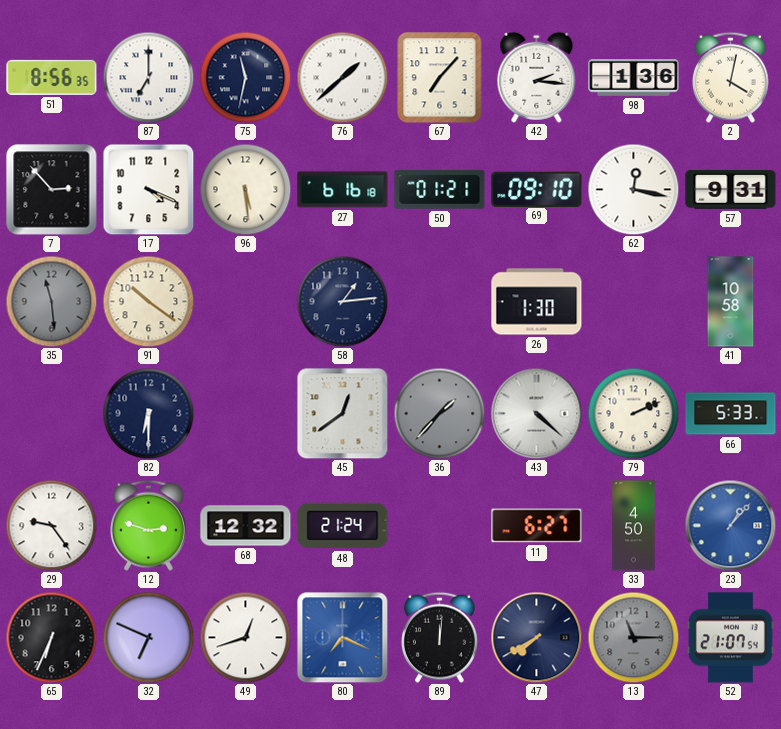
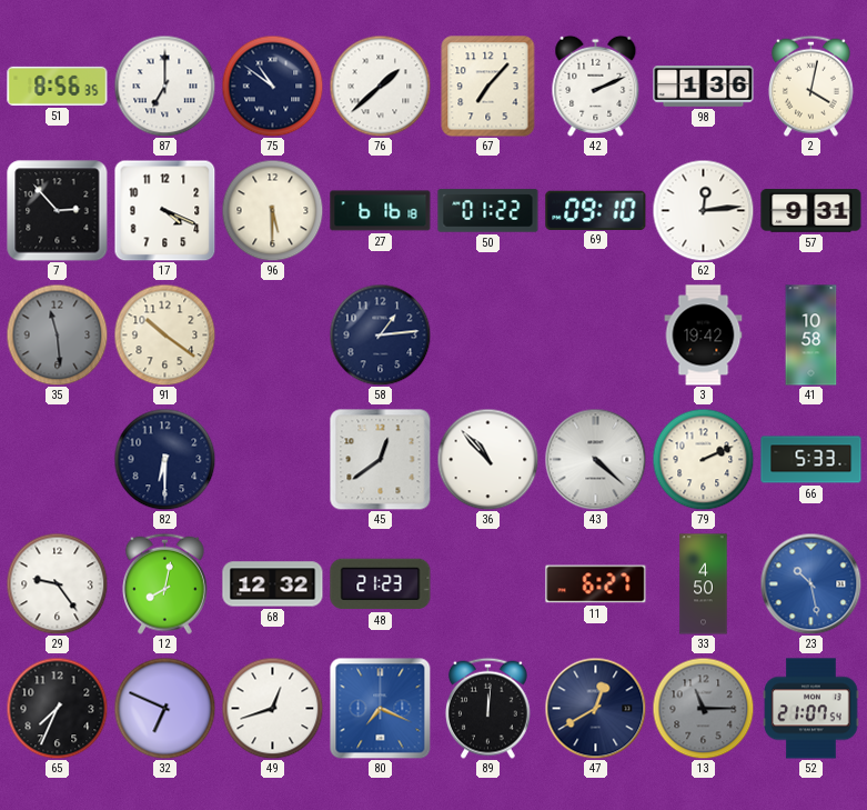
75: 11:32 -> 10:51 (272, 86)
42: 2:16 -> 2:11 (596, 86)
96: 5:29 -> 5:30 (272, 210)
50: 01:21 -> 01:22 (488, 211)
62: 12:17 -> 12:14 (703, 210)
26: 1:30 -> none (537, 302)
3: none -> 19:42 (704, 336)
36: 1:37 -> 10:53 (487, 459)
36 dial: grey -> white (487, 459)
12: 2:48 -> 8:02 (164, 583)
48: 21:24 -> 21:23 (381, 584)
23: 1:07 -> 10:28 (810, 583)
65: 6:34 -> 7:34 (57, 708)
47: 7:40 -> 12:40 (595, 708)
